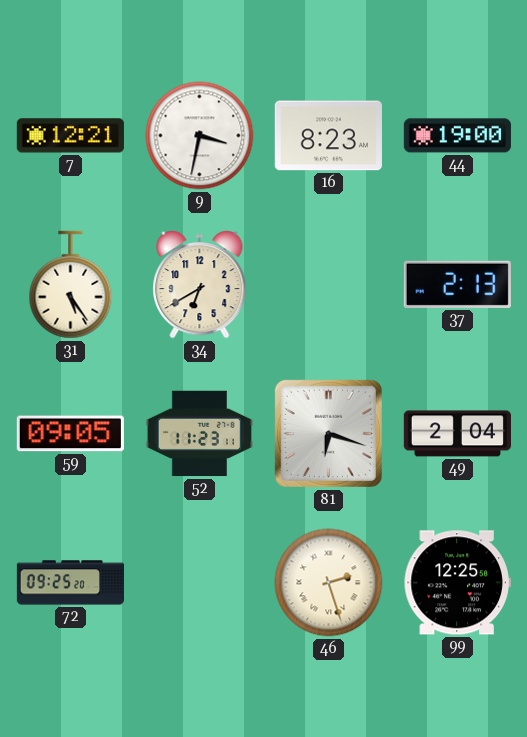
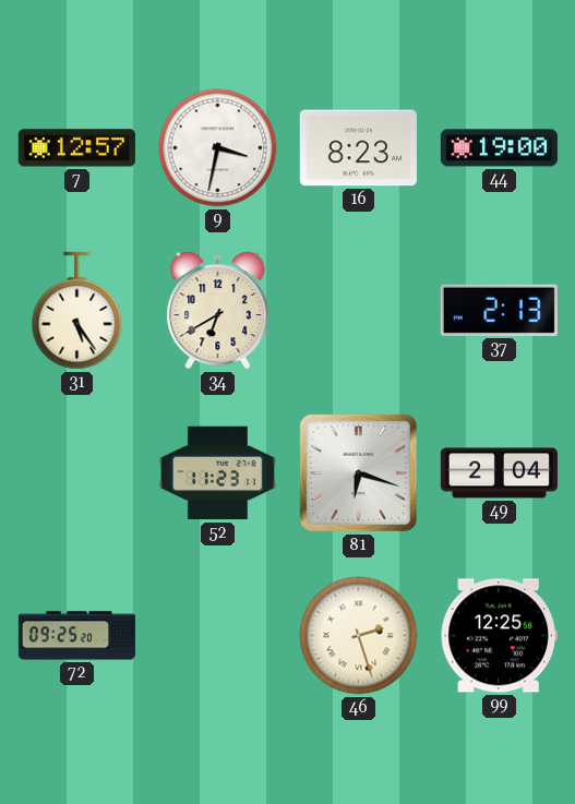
7: 12:21 -> 12:57 (76, 148)
59: 09:05 -> none (70, 434)
